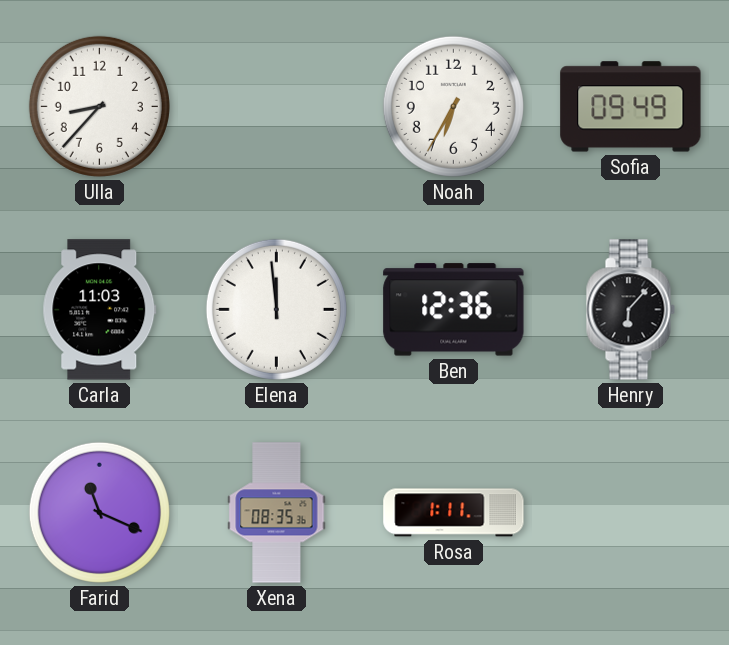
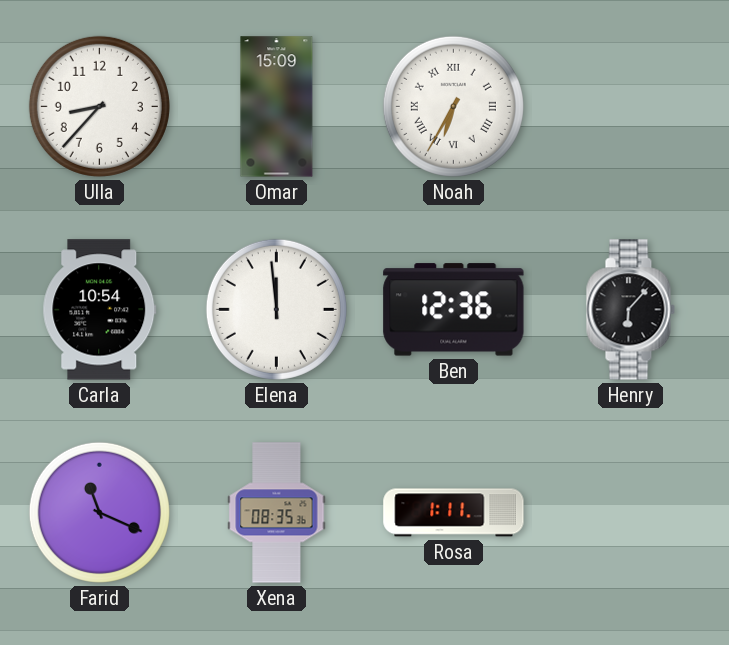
Omar: none -> 15:09 (277, 107)
Noah numerals: Arabic -> Roman (453, 106)
Sofia: 09:49 -> none (631, 107)
Carla: 11:03 -> 10:54 (100, 310)
